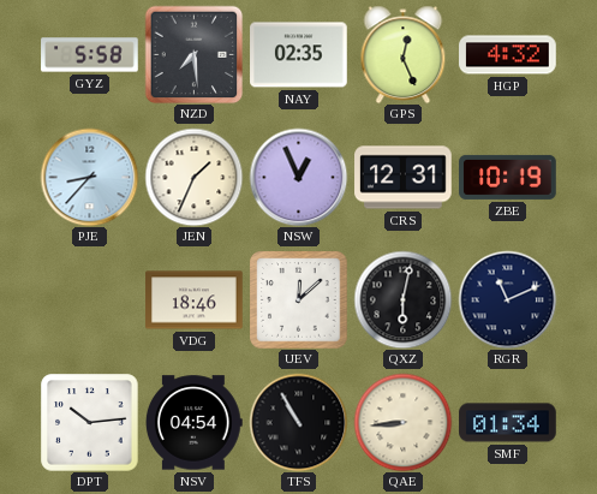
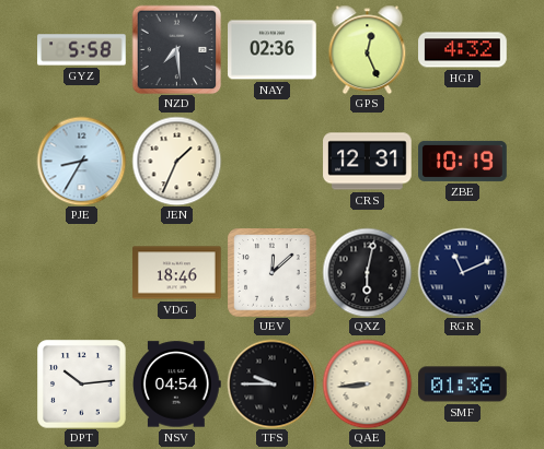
NAY: 02:35 -> 02:36 (273, 50)
PJE: 8:37 -> 8:35 (81, 161)
NSW: 12:56 -> none (298, 177)
TFS: 10:55 -> 9:45 (271, 383)
SMF: 01:34 -> 01:36 (463, 385)
